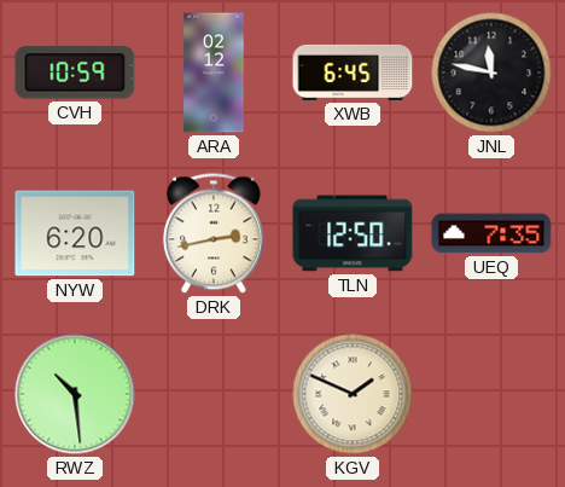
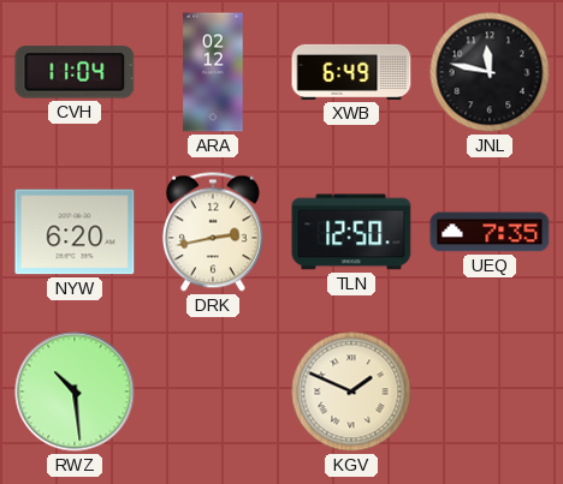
CVH: 10:59 -> 11:04 (75, 72)
XWB: 6:45 -> 6:49 (351, 72)
